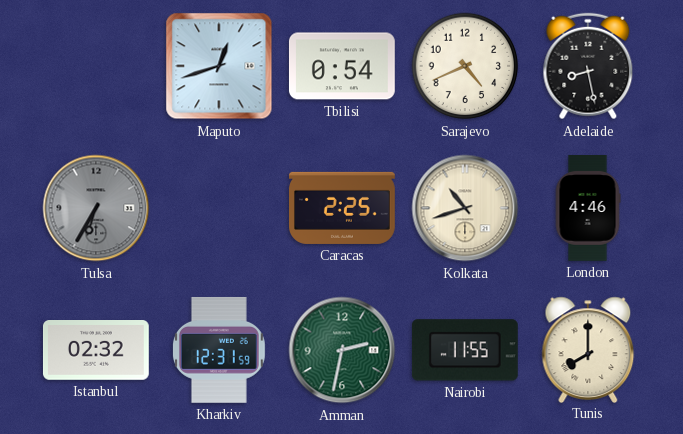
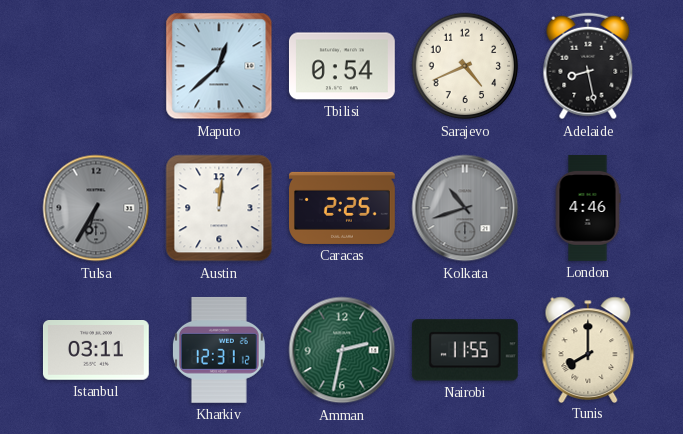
Maputo: 12:42 -> 12:38 (219, 66)
Austin: none -> 12:01 (219, 208)
Kolkata dial: cream -> grey (465, 208)
Istanbul: 02:32 -> 03:11 (96, 351)
Kharkiv: 12:31:59 -> 12:31:12 (219, 350)
